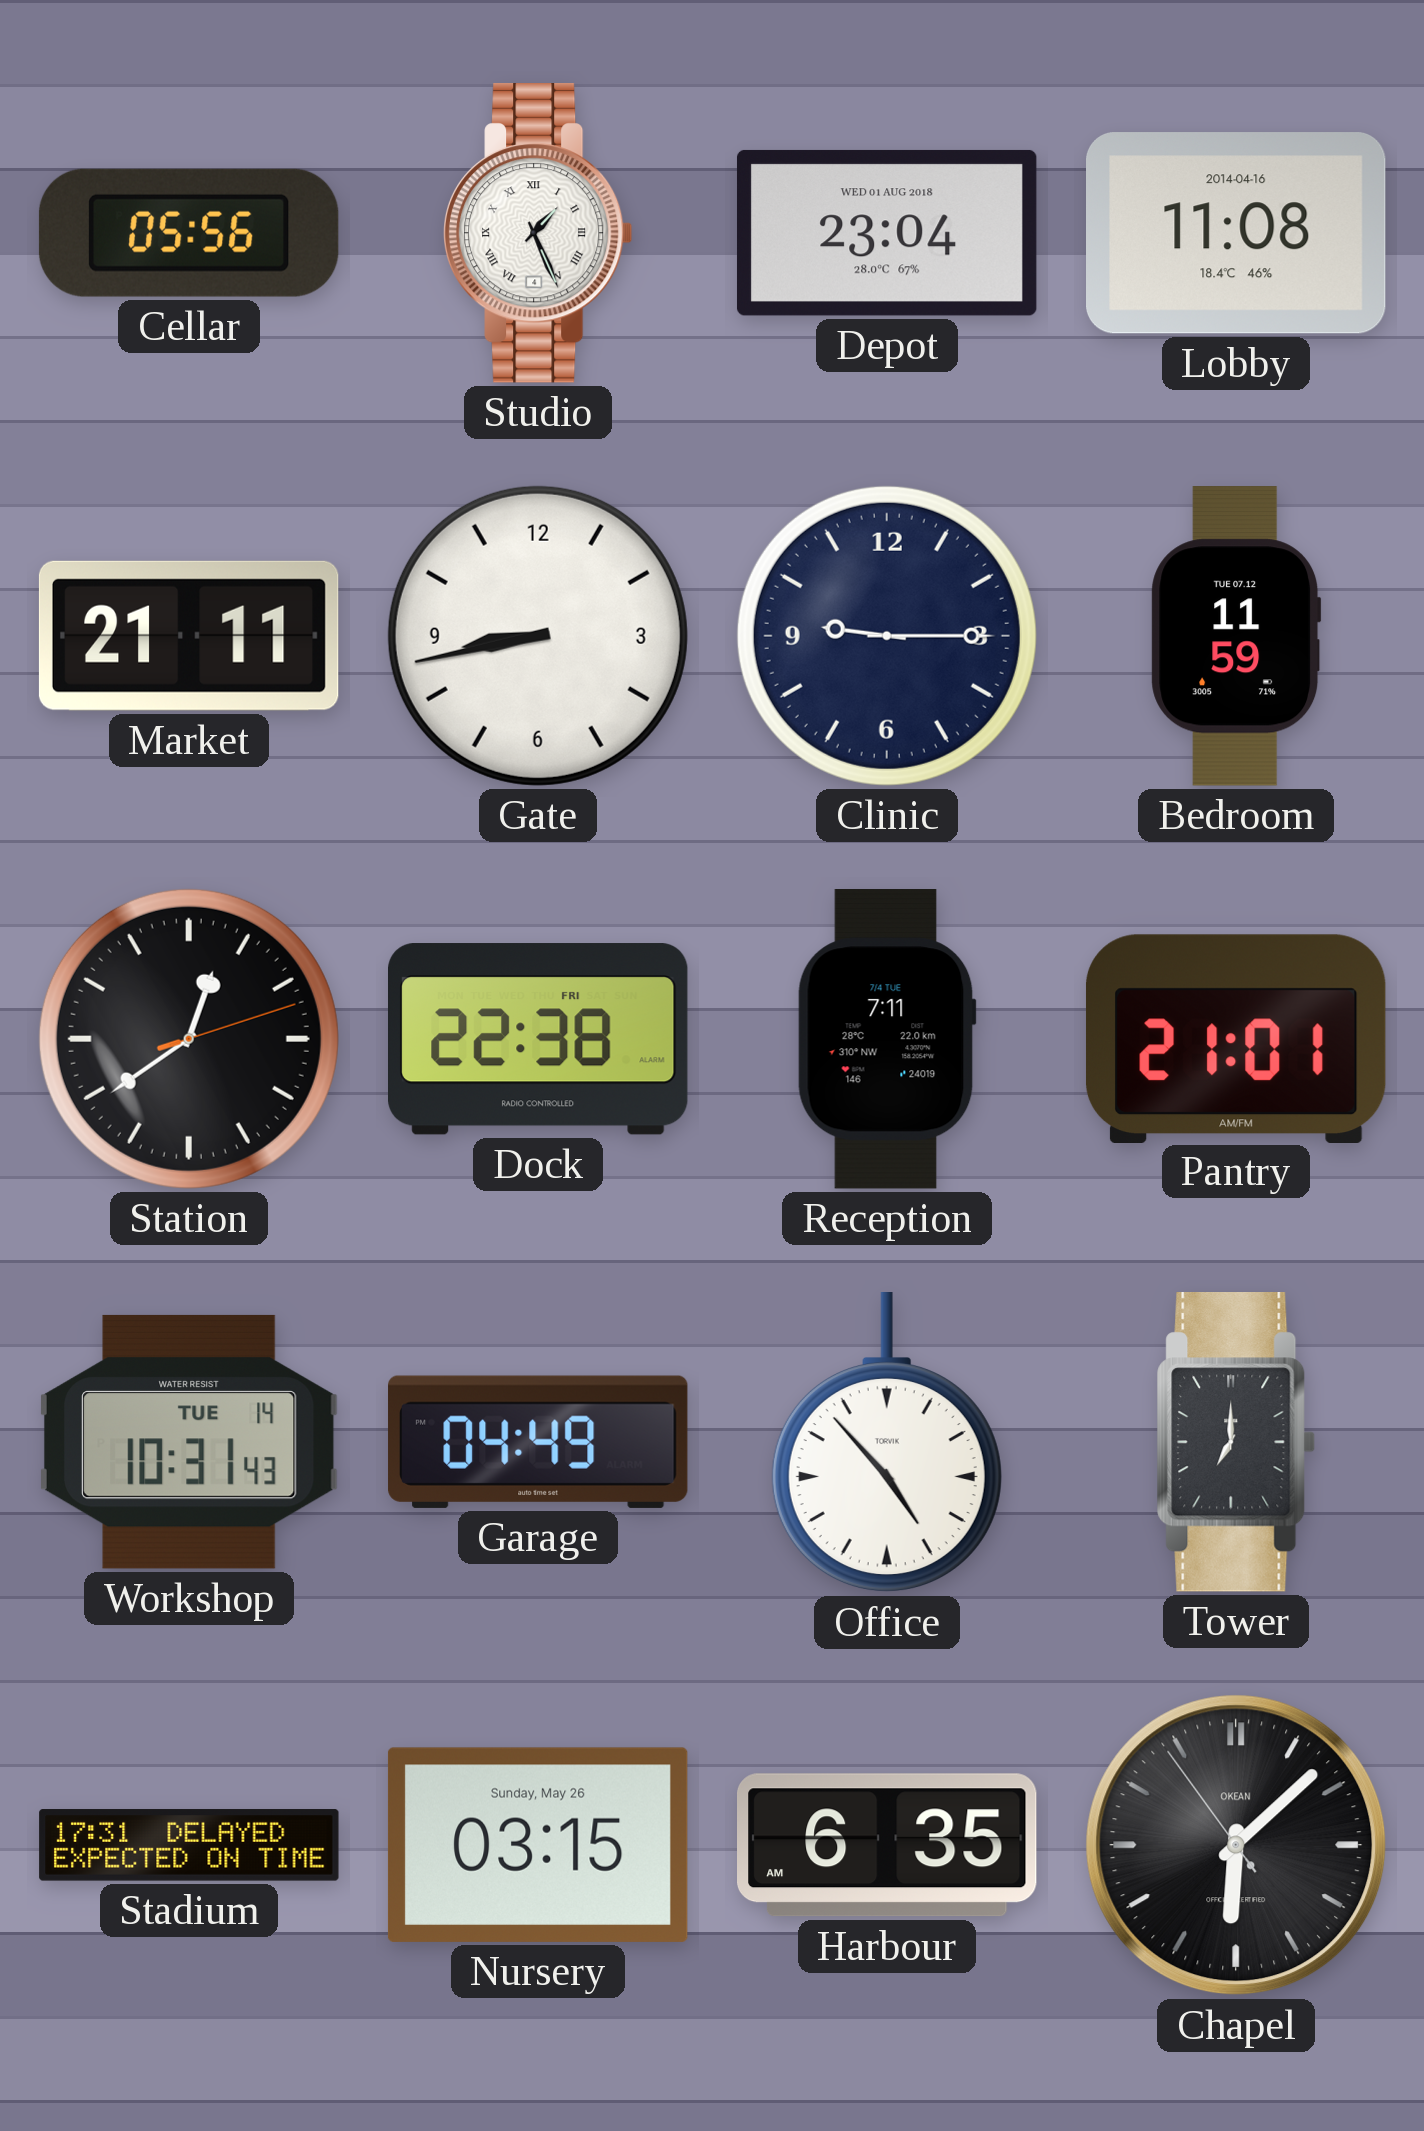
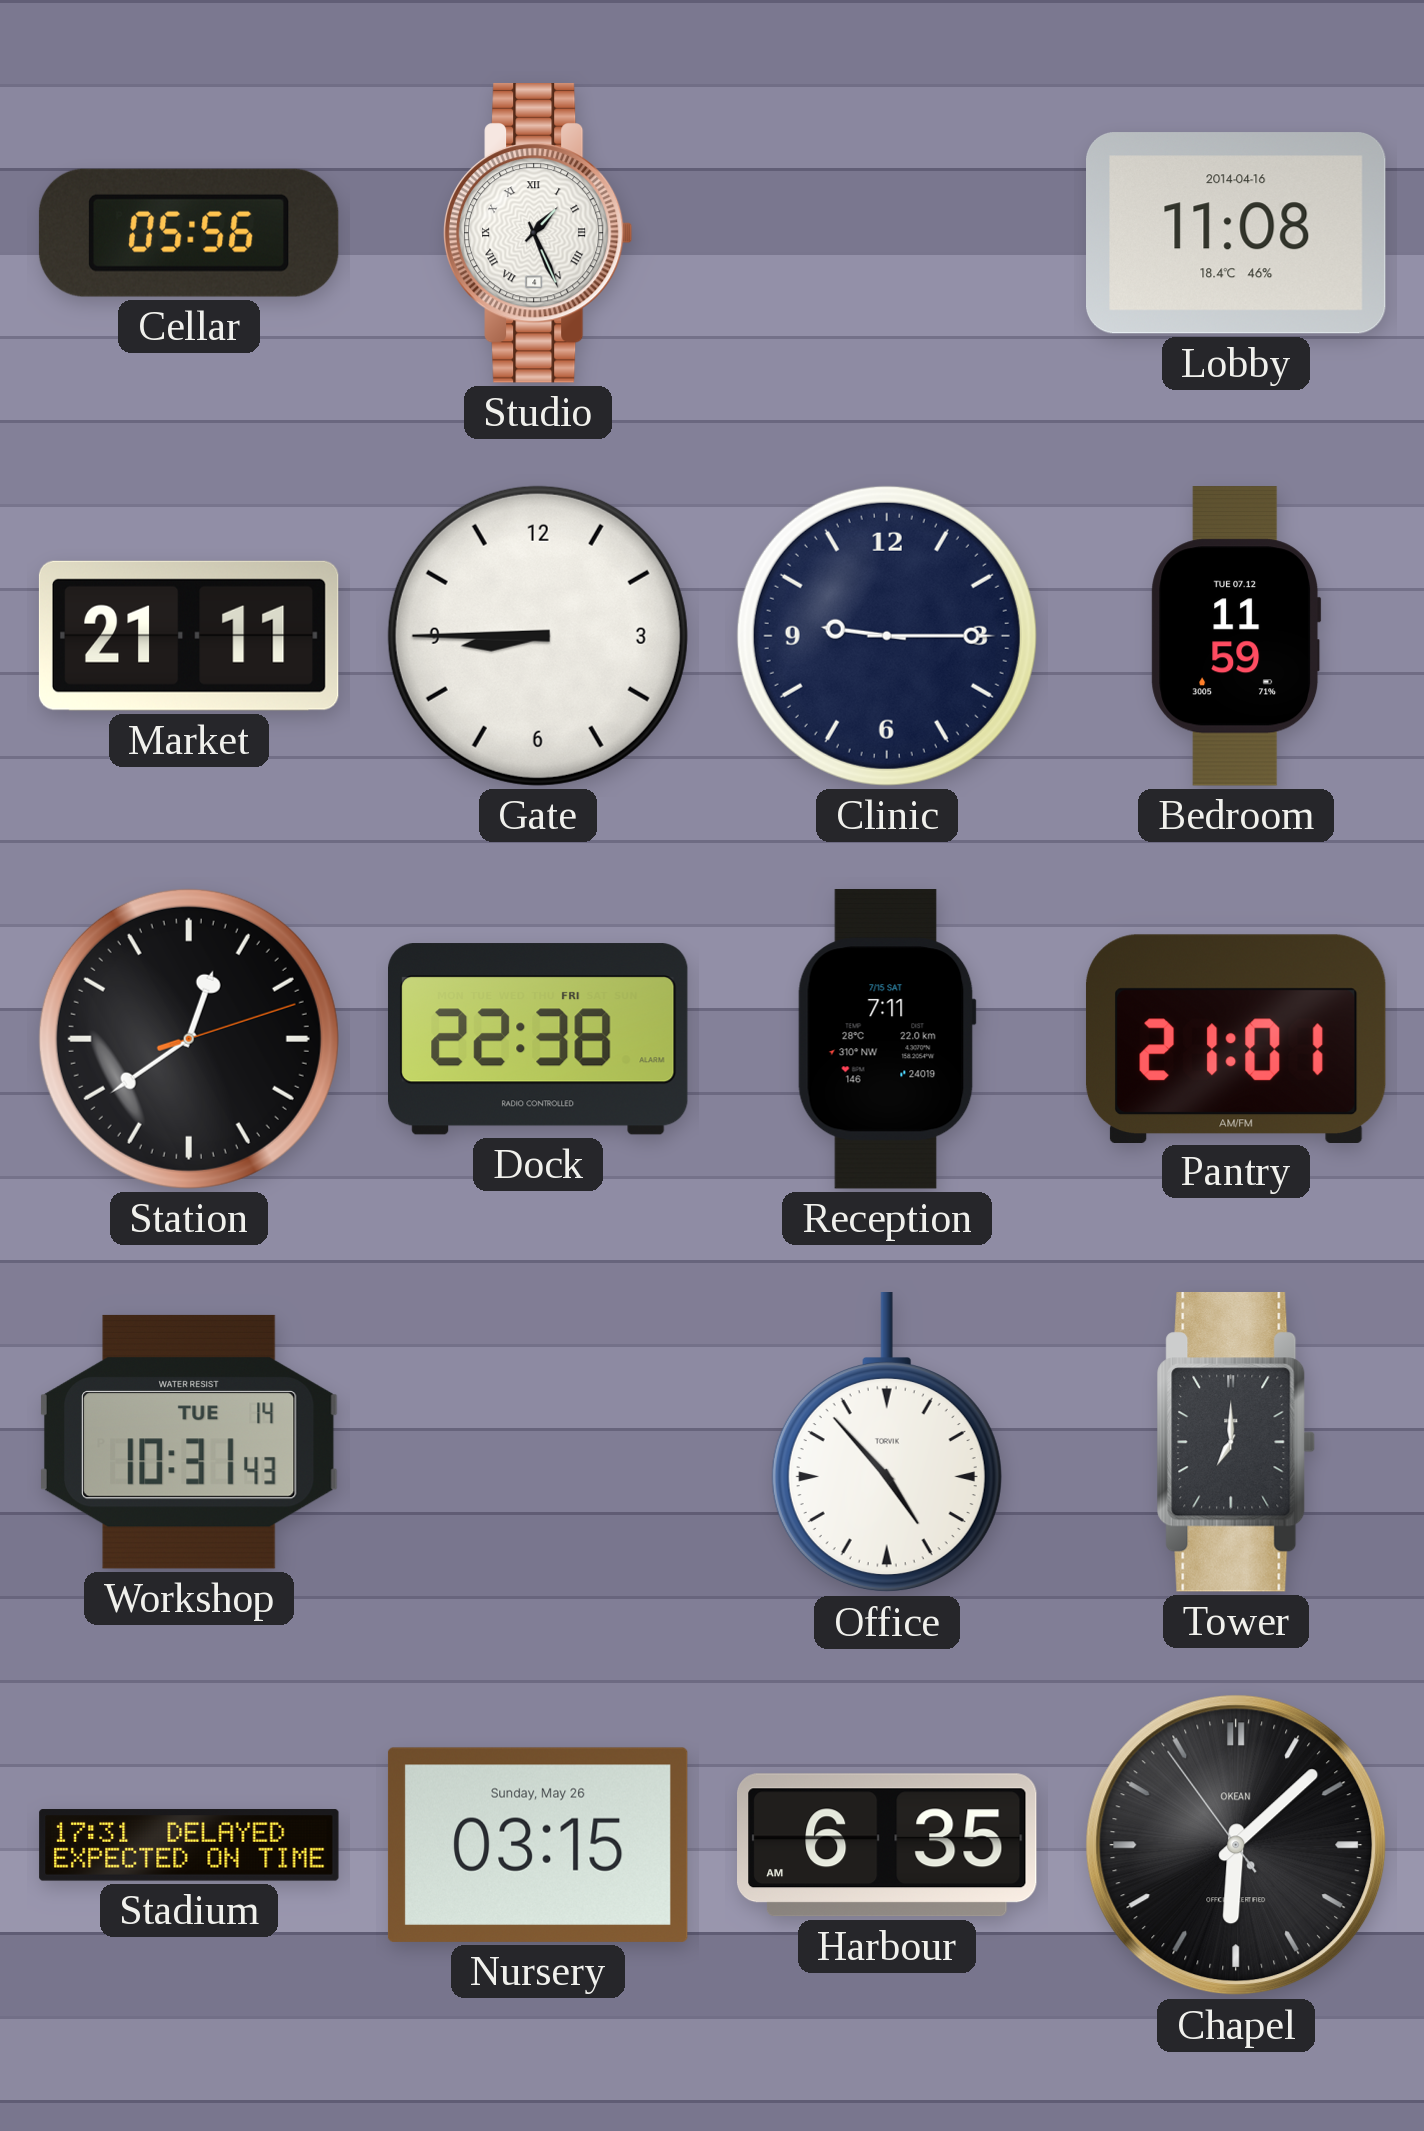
Depot: 23:04 -> none (887, 233)
Gate: 8:43 -> 8:45 (538, 636)
Reception date: 7/4 TUE -> 7/15 SAT (887, 1039)
Garage: 04:49 -> none (538, 1442)
